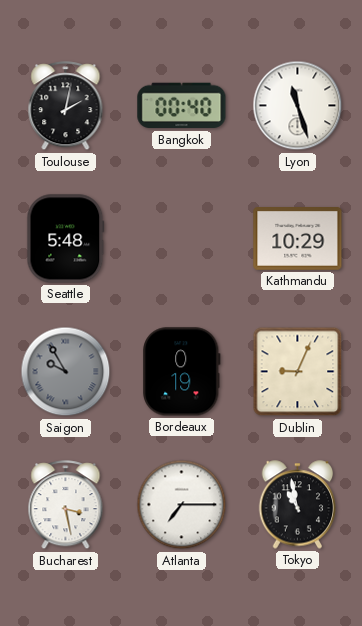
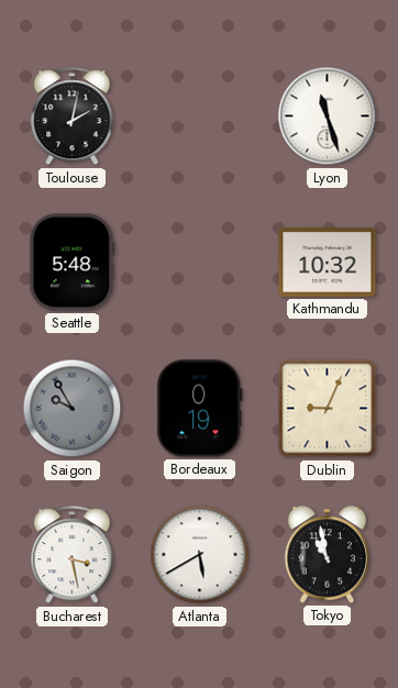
Bangkok: 00:40 -> none (182, 106)
Kathmandu: 10:29 -> 10:32 (328, 263)
Atlanta: 7:15 -> 5:40 (200, 555)
